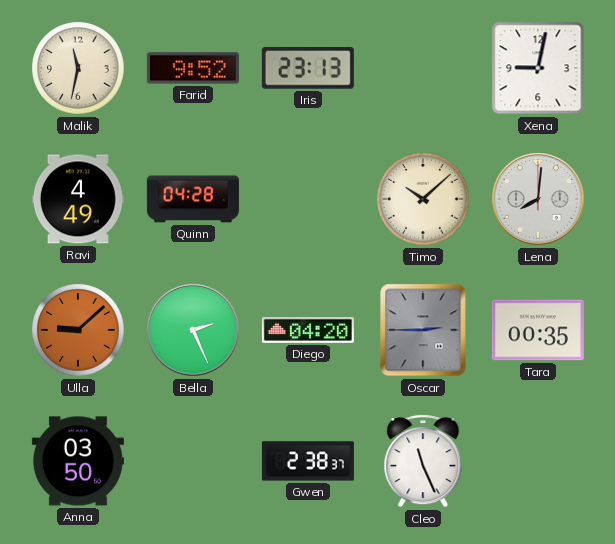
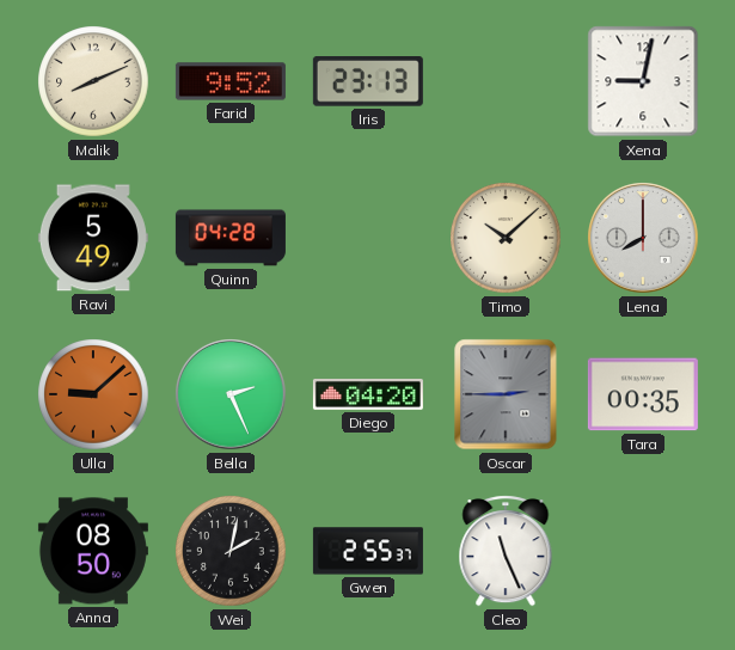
Malik: 11:32 -> 8:11 (93, 81)
Ravi: 4:49 -> 5:49 (93, 238)
Lena: 8:01 -> 8:00 (644, 239)
Anna: 03:50 -> 08:50 (93, 551)
Wei: none -> 2:02 (231, 551)
Gwen: 2:38 -> 2:55 (368, 551)
